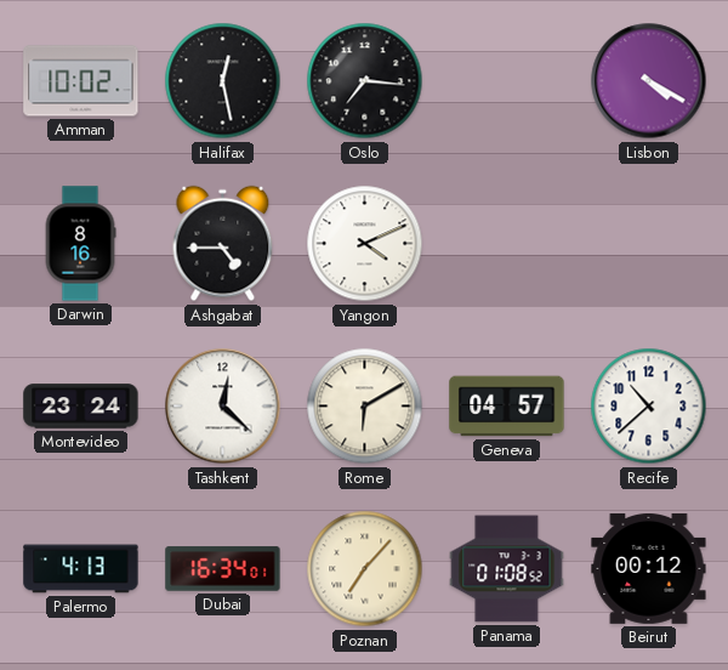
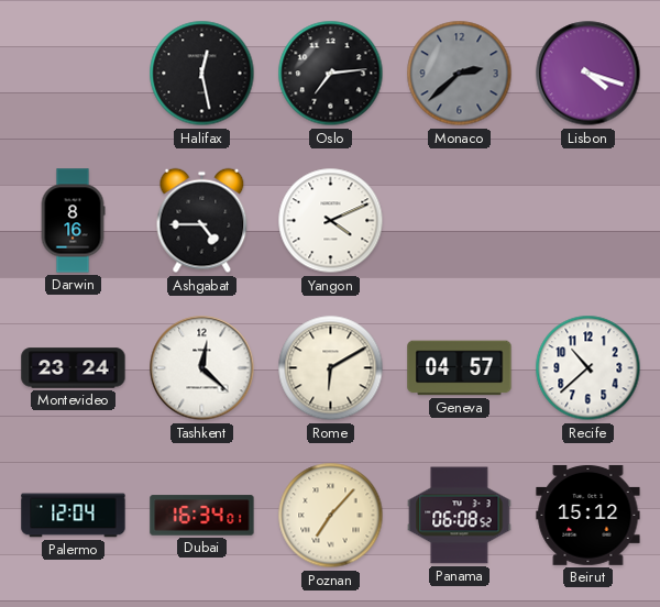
Amman: 10:02 -> none (81, 81)
Oslo: 7:16 -> 7:14 (331, 74)
Monaco: none -> 2:38 (460, 74)
Lisbon: 4:20 -> 4:18 (588, 74)
Palermo: 4:13 -> 12:04 (74, 516)
Panama: 01:08 -> 06:08 (460, 516)
Beirut: 00:12 -> 15:12 (588, 515)
